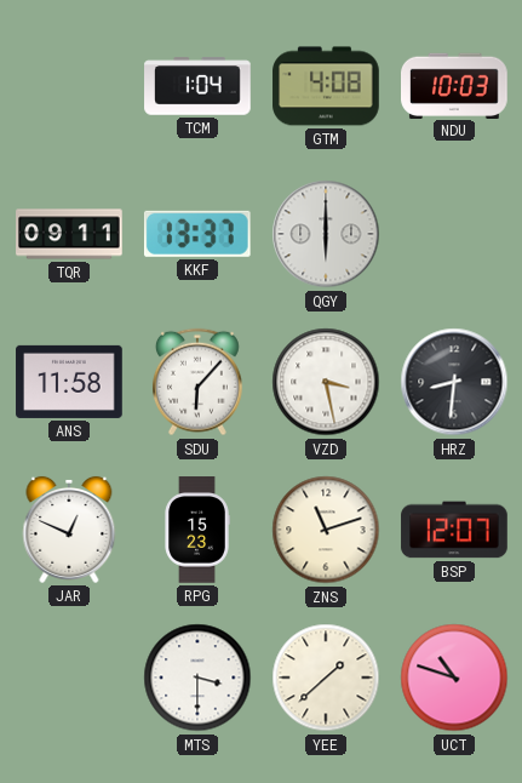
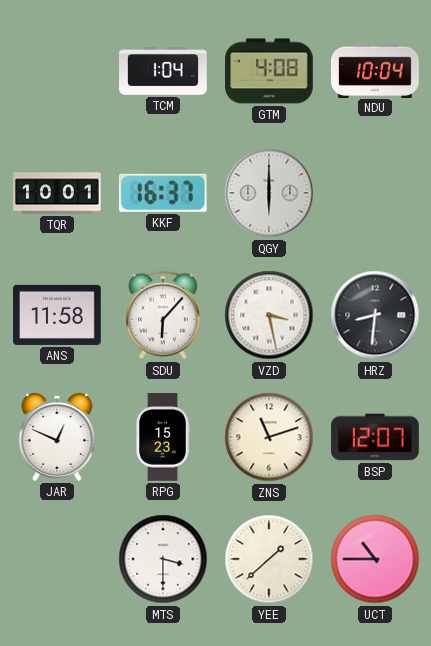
NDU: 10:03 -> 10:04 (376, 70)
TQR: 09:11 -> 10:01 (57, 193)
KKF: 13:37 -> 16:37 (163, 193)
UCT: 10:48 -> 10:45 (375, 559)
